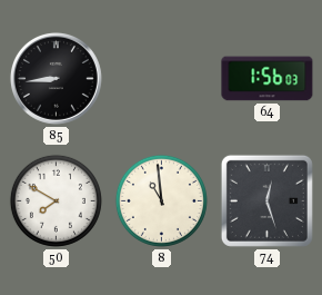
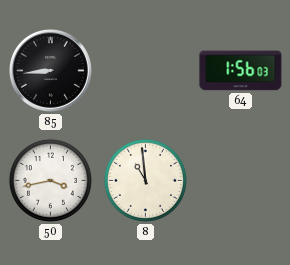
50: 7:50 -> 3:43 (50, 180)
74: 12:27 -> none (266, 200)
